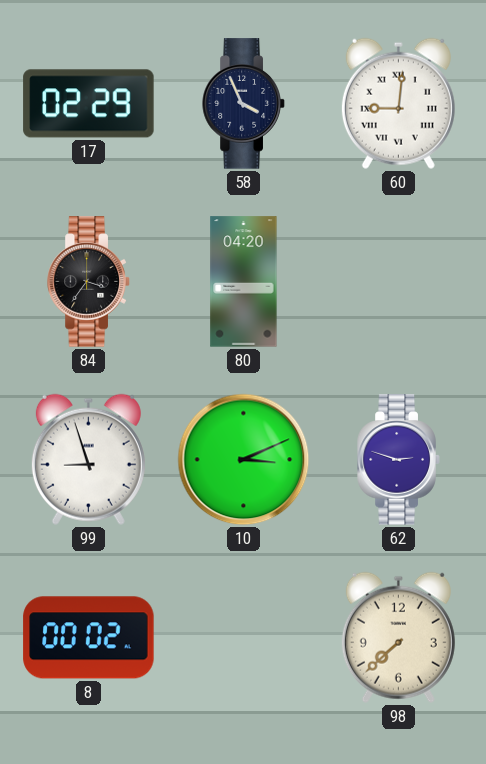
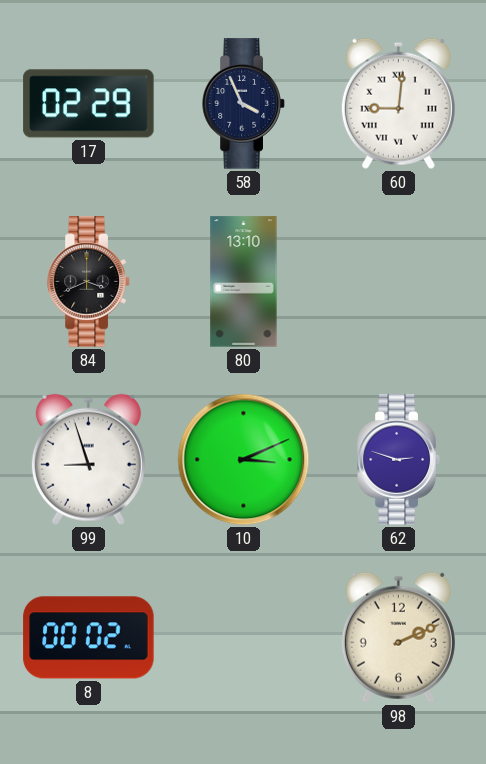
84: 3:36 -> 3:41 (89, 282)
80: 04:20 -> 13:10 (244, 282)
98: 7:38 -> 2:11 (398, 637)
